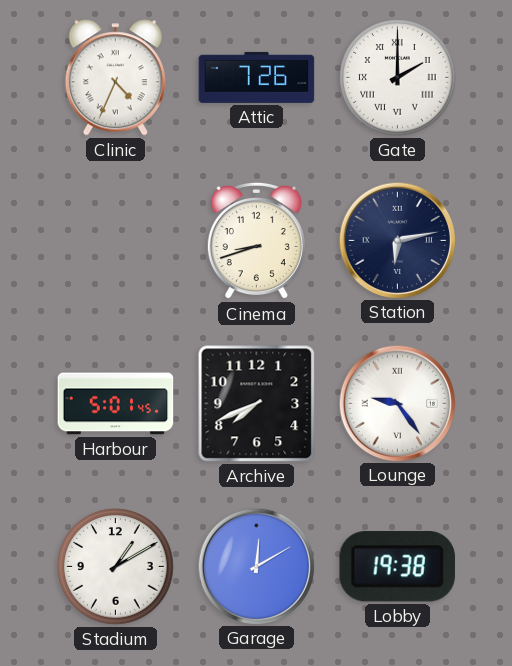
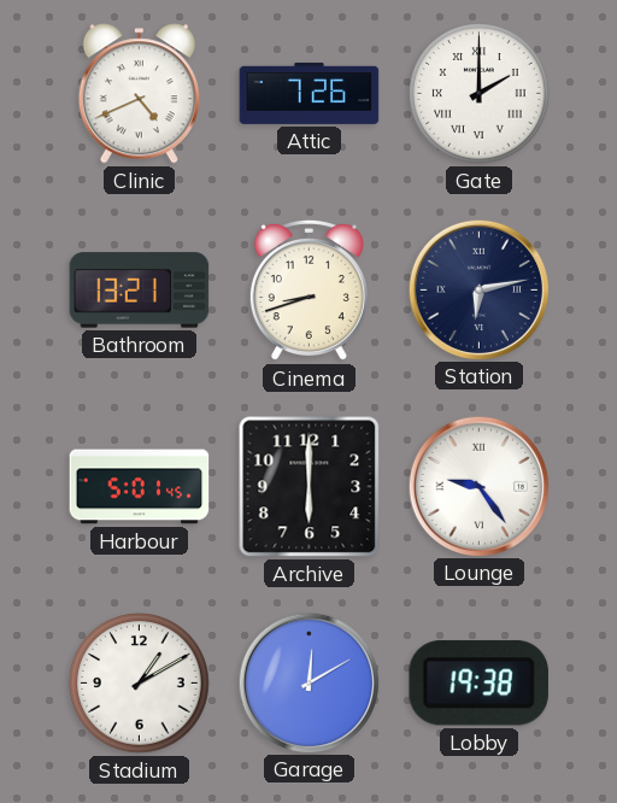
Clinic: 4:34 -> 4:41 (139, 94)
Bathroom: none -> 13:21 (140, 291)
Archive: 7:41 -> 6:00 (310, 487)
